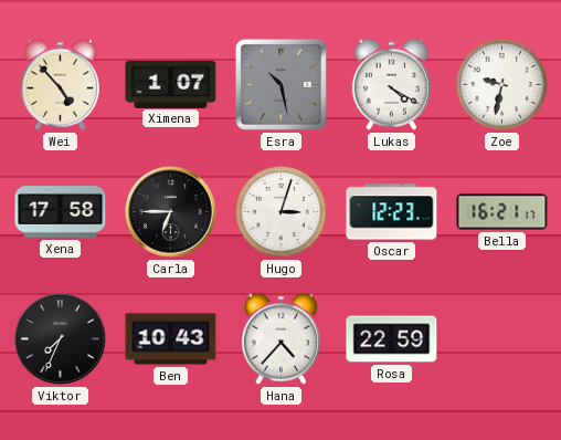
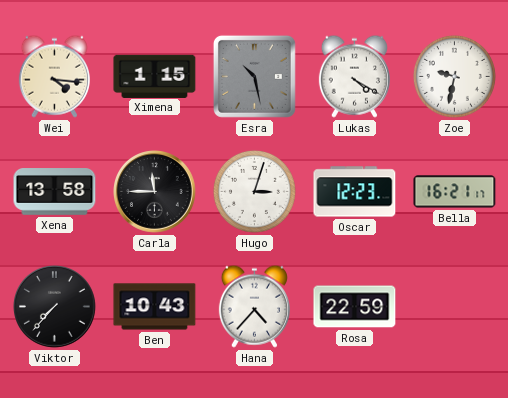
Wei: 4:53 -> 4:16 (54, 76)
Ximena: 1:07 -> 1:15 (155, 76)
Xena: 17:58 -> 13:58 (55, 192)
Carla: 6:45 -> 11:45 (155, 192)
Viktor: 7:34 -> 7:37 (55, 307)
